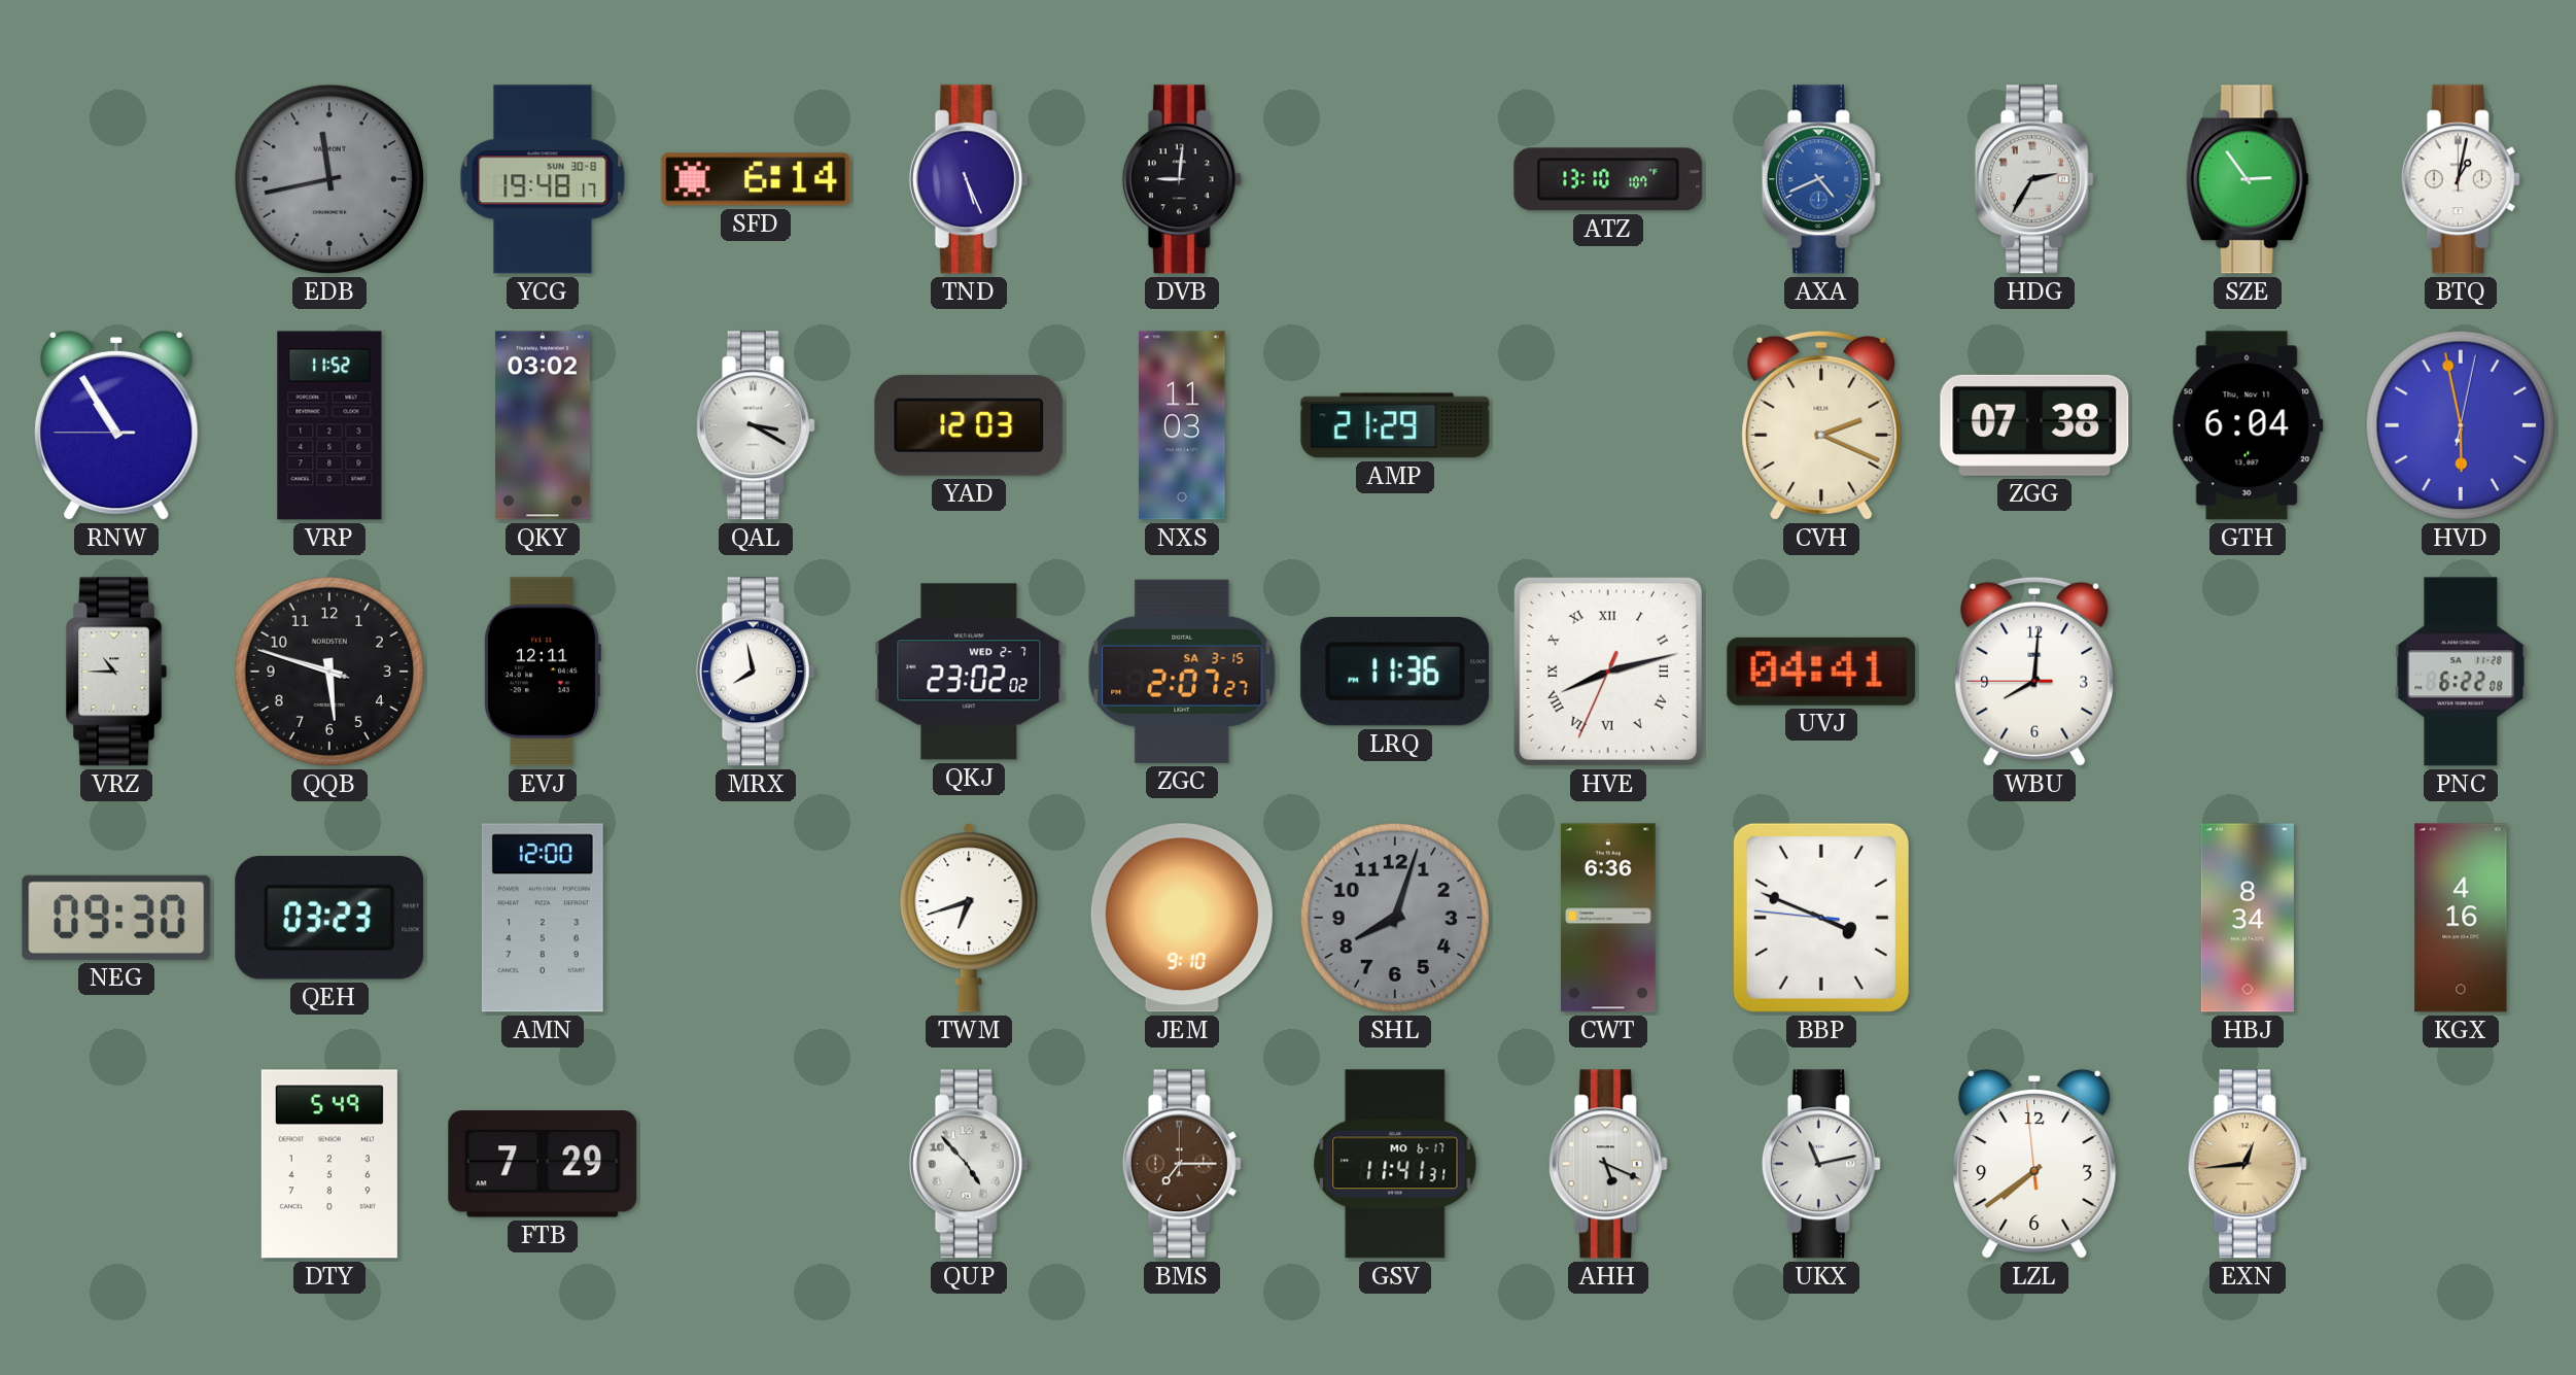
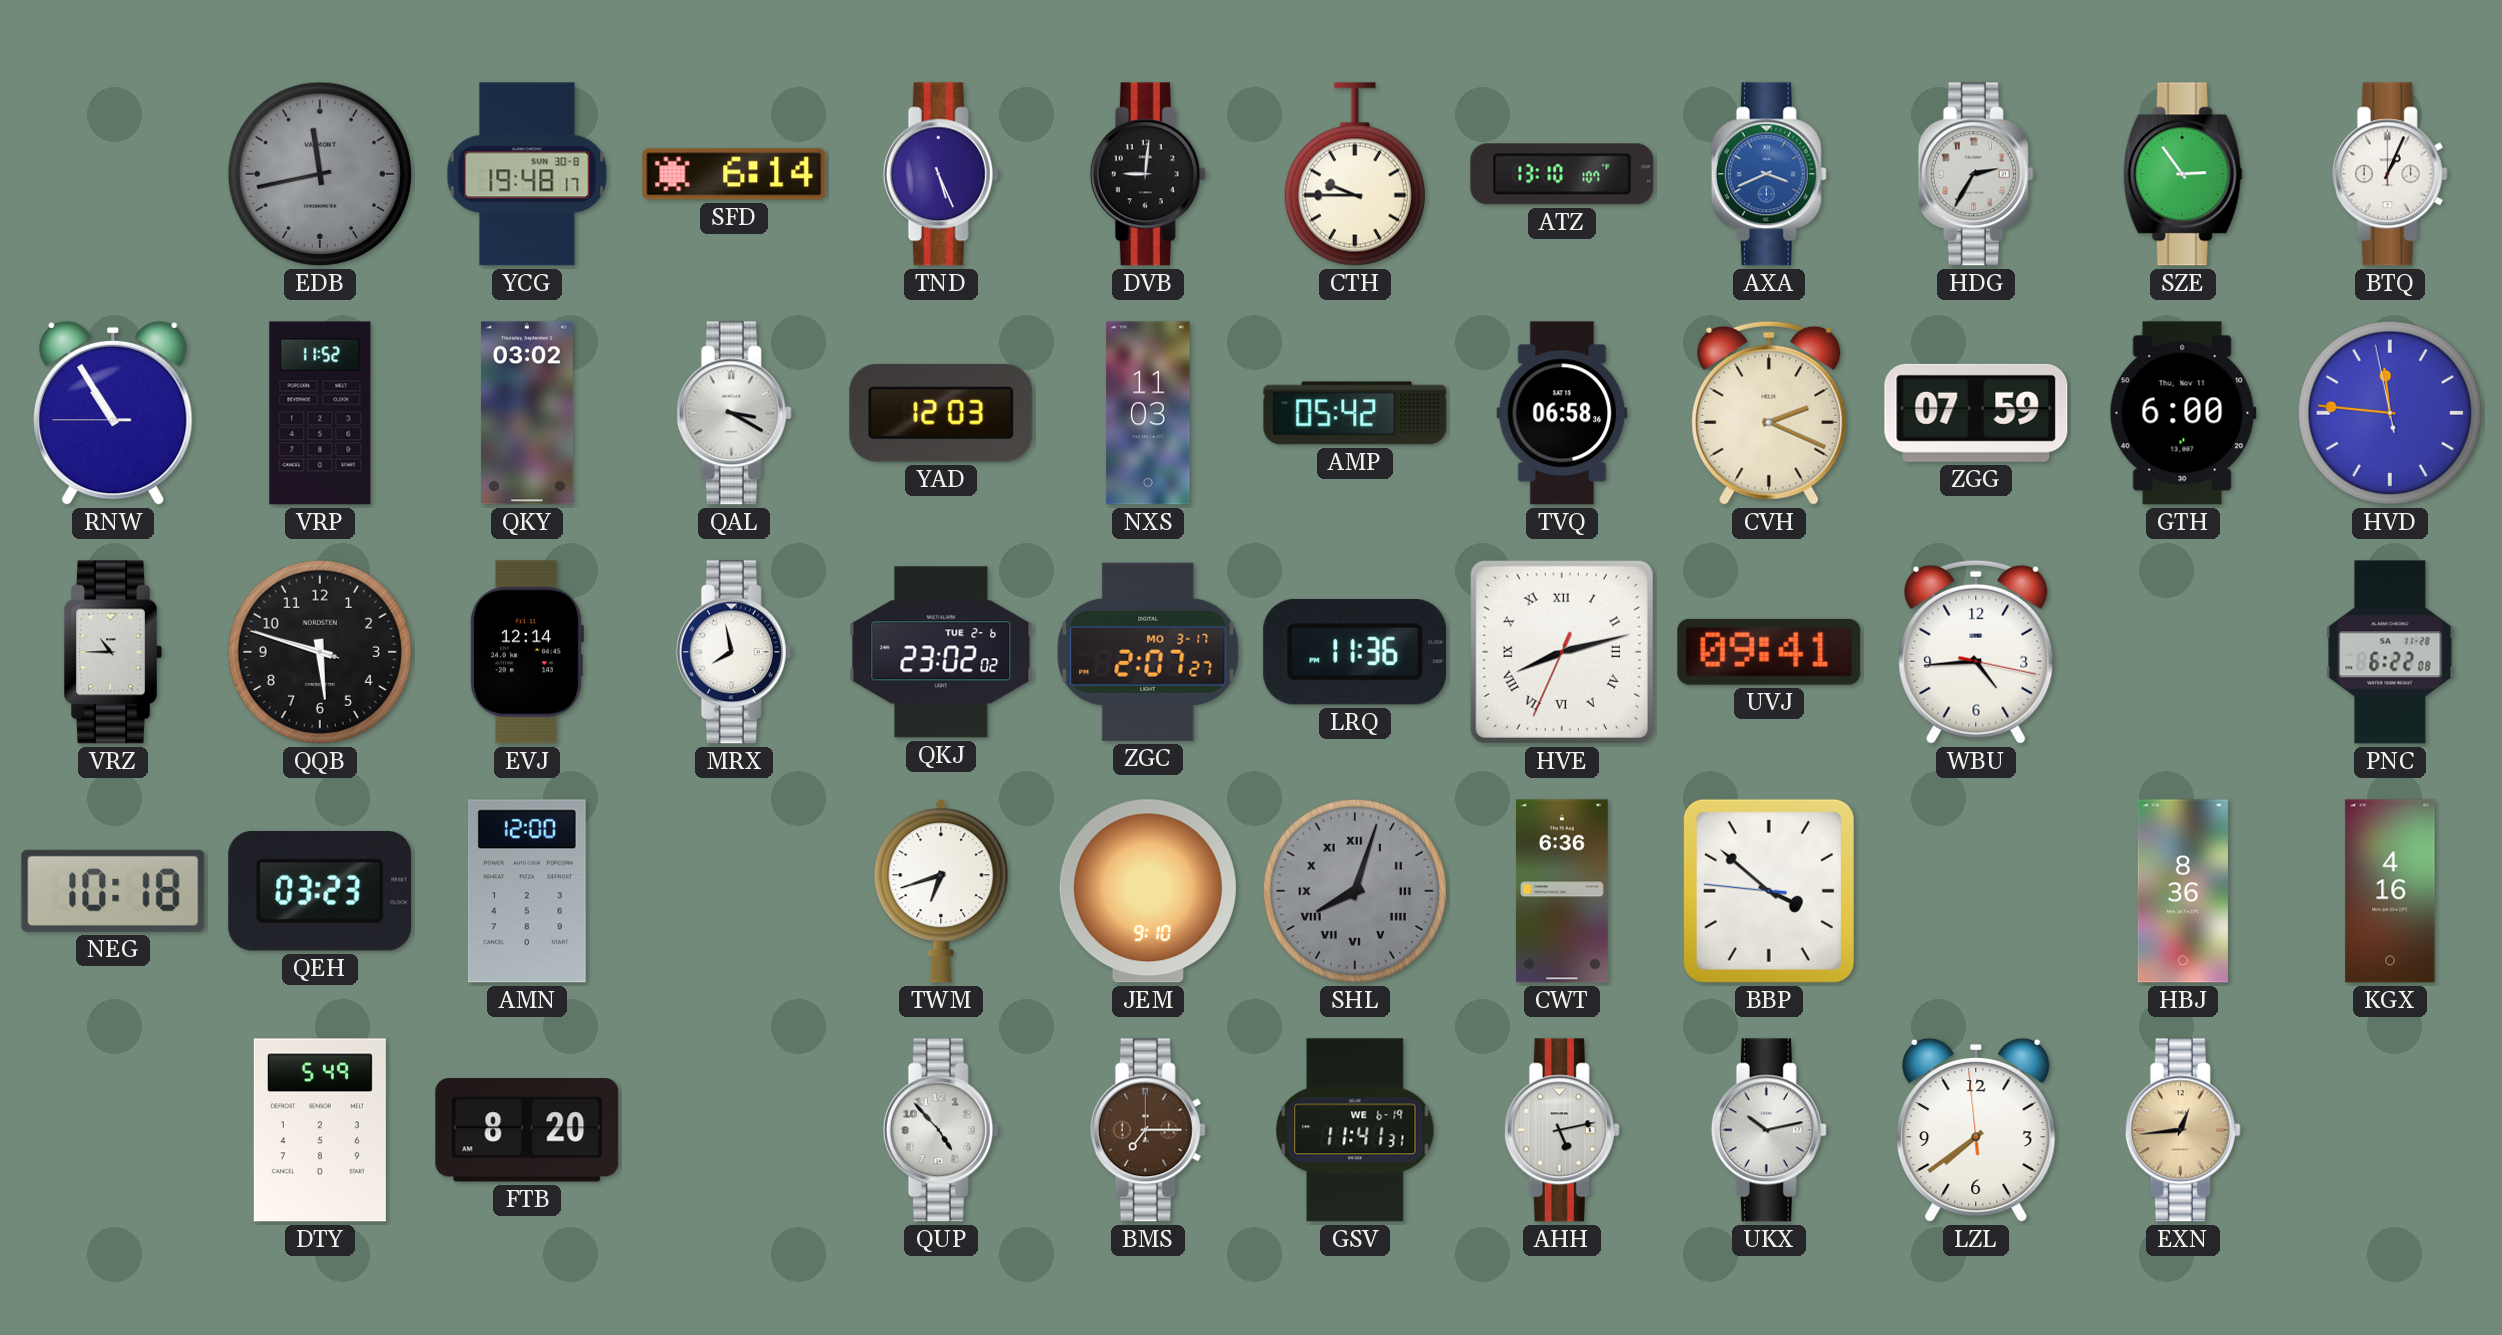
CTH: none -> 9:45 (1355, 174)
AXA: 4:41 -> 3:41 (1769, 174)
BTQ: 1:02 -> 1:04 (2390, 174)
AMP: 21:29 -> 05:42 (1355, 413)
TVQ: none -> 06:58 (1562, 413)
ZGG: 07:38 -> 07:59 (1976, 413)
GTH: 6:04 -> 6:00 (2183, 413)
HVD: 5:58 -> 11:45 (2390, 413)
EVJ: 12:11 -> 12:14 (526, 652)
QKJ date: WED 2-7 -> TUE 2-6 (941, 652)
ZGC date: SA 3-15 -> MO 3-17 (1148, 652)
UVJ: 04:41 -> 09:41 (1769, 652)
WBU: 8:00 -> 4:44 (1976, 652)
NEG: 09:30 -> 10:18 (113, 891)
SHL numerals: Arabic -> Roman (1355, 891)
BBP: 3:48 -> 3:51 (1769, 891)
HBJ: 8:34 -> 8:36 (2183, 891)
FTB: 7:29 -> 8:20 (527, 1130)
GSV date: MO 6-17 -> WE 6-19 (1355, 1130)
AHH: 5:19 -> 5:13 (1562, 1130)
UKX: 11:13 -> 10:13 (1769, 1130)
